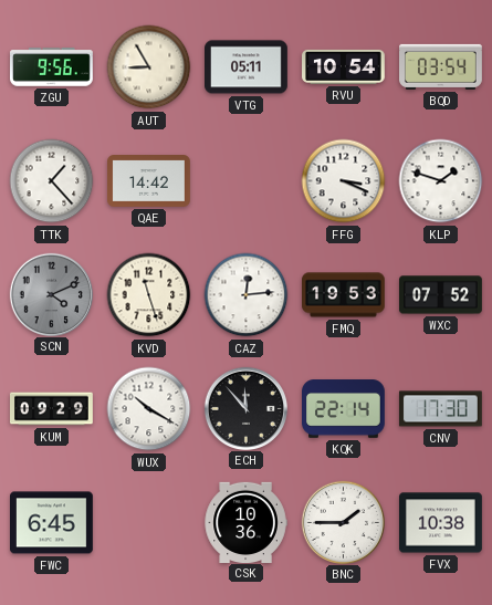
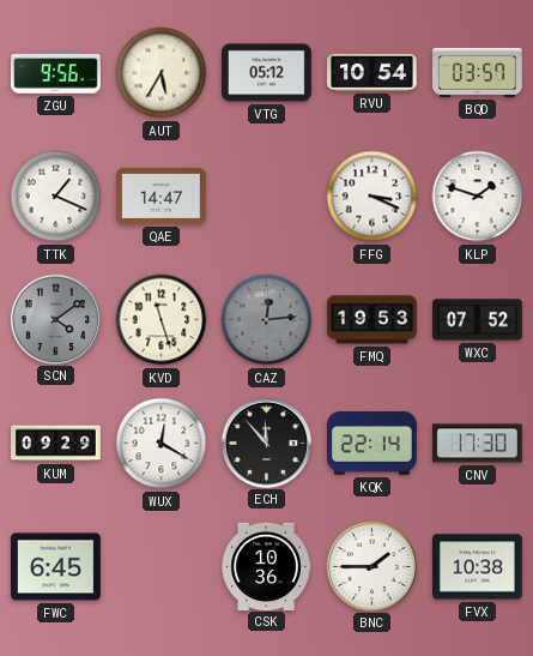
AUT: 8:55 -> 5:35 (162, 73)
VTG: 05:11 -> 05:12 (267, 73)
BQD: 03:54 -> 03:57 (478, 72)
TTK: 1:23 -> 1:19 (56, 197)
QAE: 14:42 -> 14:47 (162, 197)
SCN: 4:11 -> 4:09 (55, 319)
CAZ dial: white -> grey (267, 320)
WUX: 10:20 -> 12:20 (162, 444)
